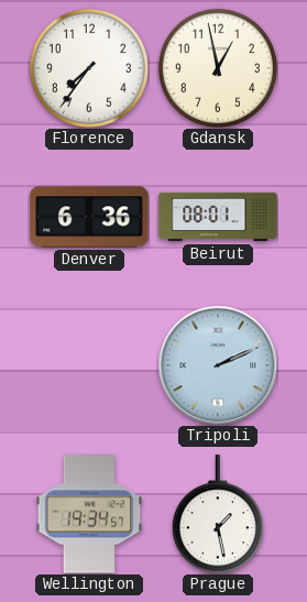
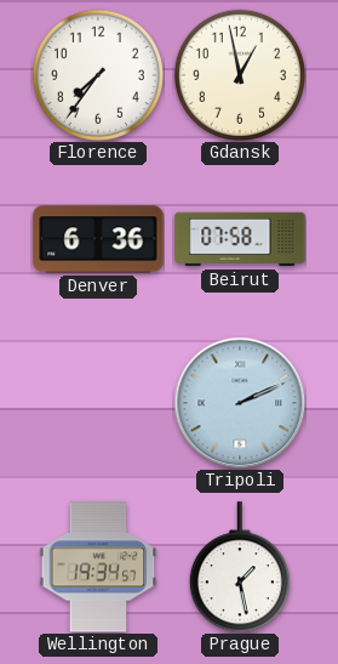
Beirut: 08:01 -> 07:58 (240, 239)
